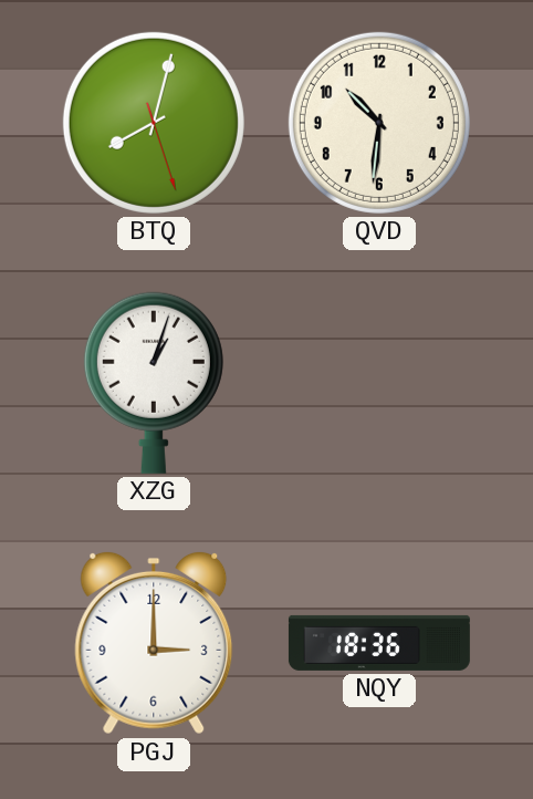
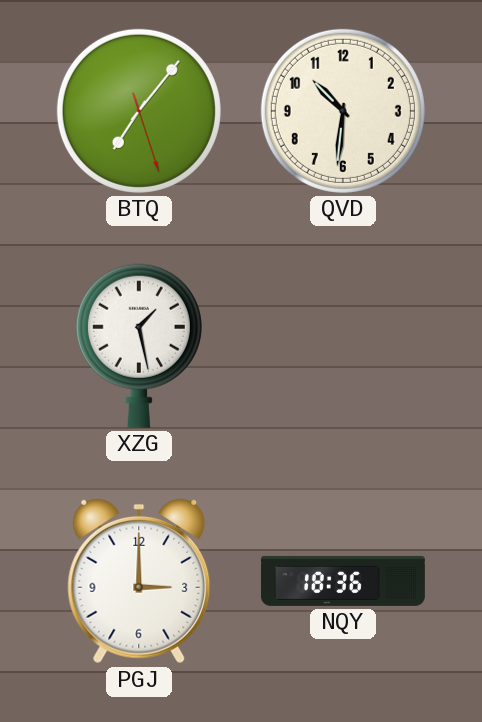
BTQ: 8:02 -> 7:06 (139, 111)
XZG: 1:03 -> 1:28 (139, 346)
